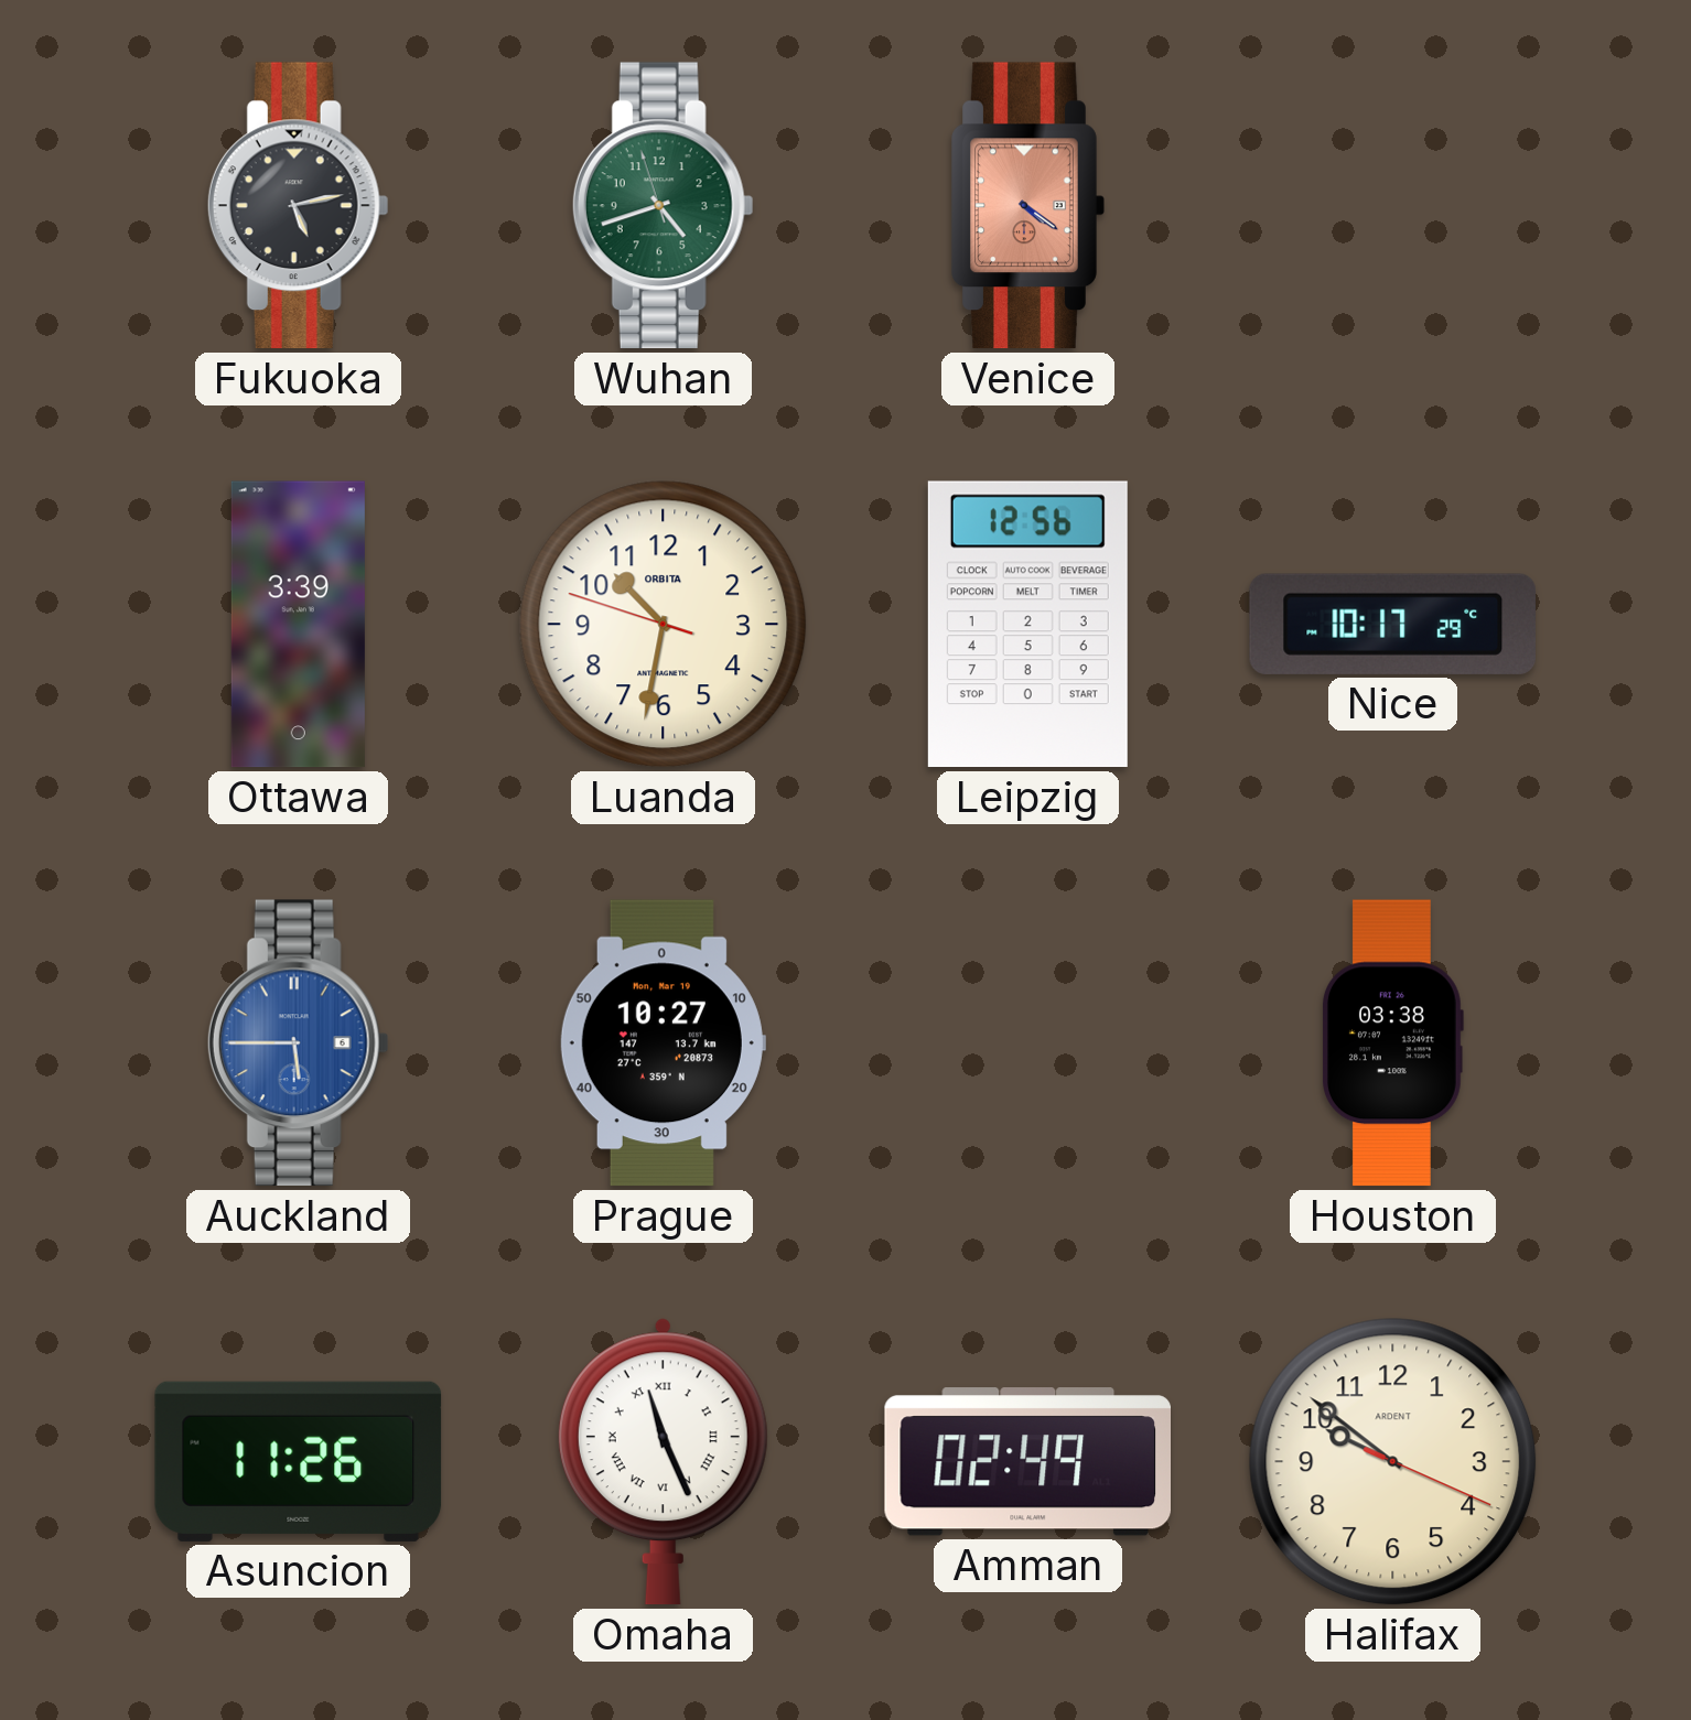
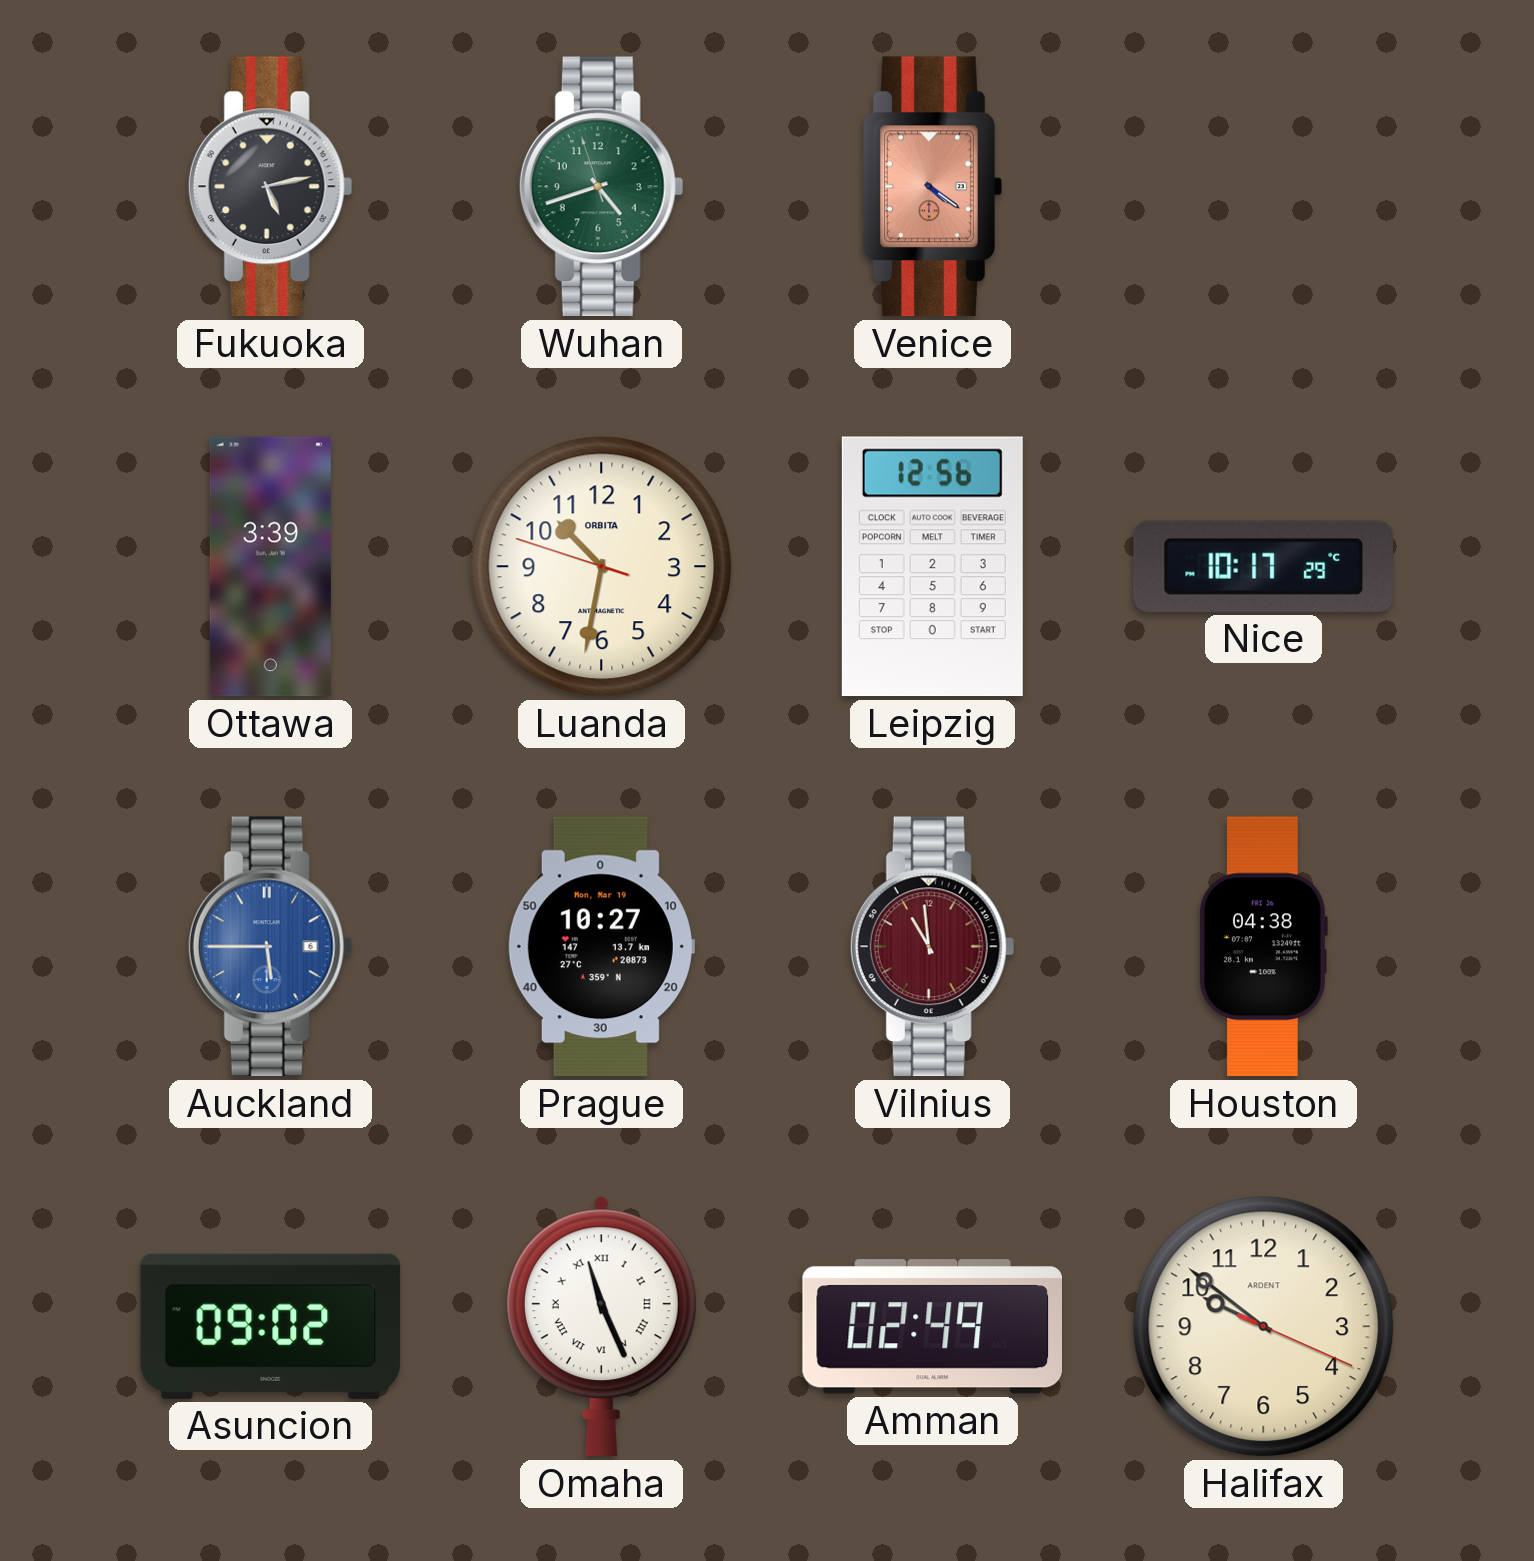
Vilnius: none -> 10:59 (932, 947)
Houston: 03:38 -> 04:38 (1264, 947)
Asuncion: 11:26 -> 09:02 (271, 1326)
